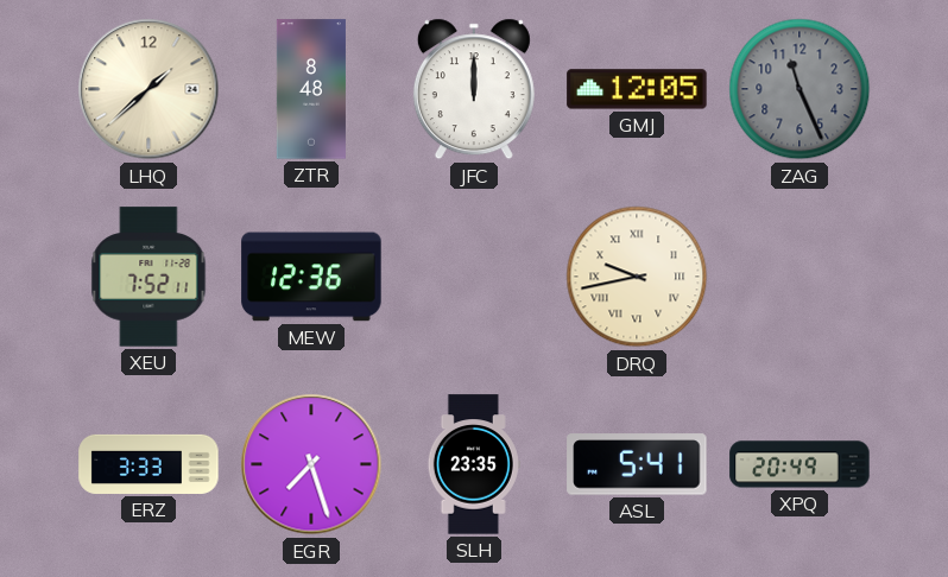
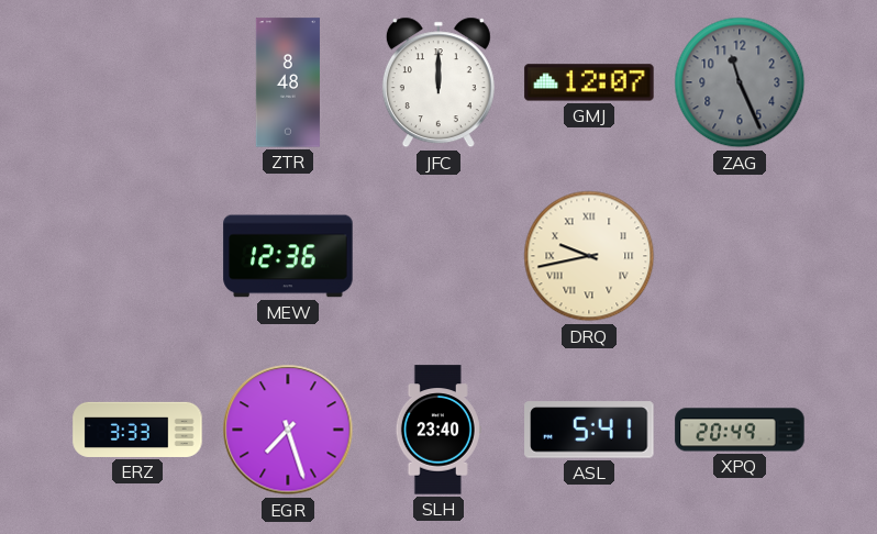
LHQ: 1:38 -> none (148, 89)
GMJ: 12:05 -> 12:07 (589, 82)
XEU: 7:52 -> none (148, 277)
SLH: 23:35 -> 23:40 (438, 430)
